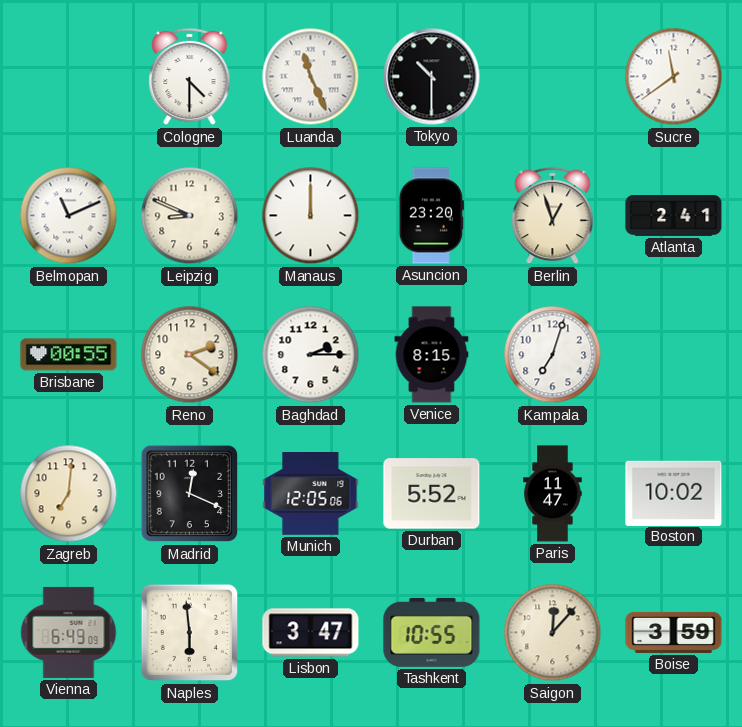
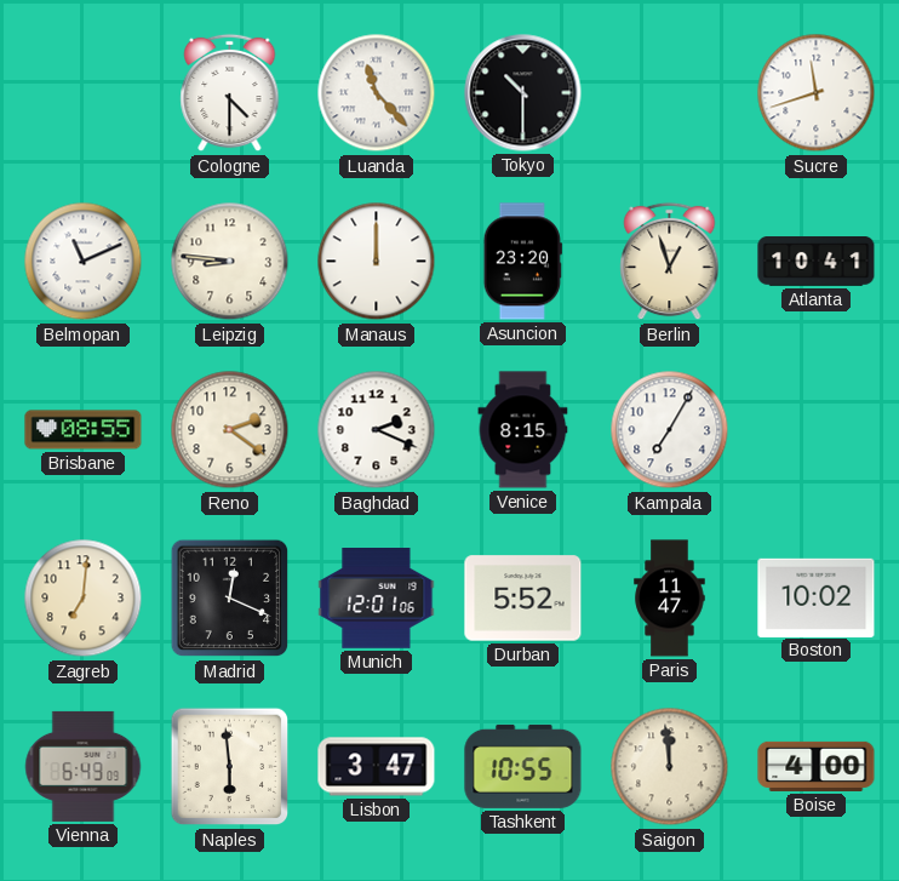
Luanda: 11:26 -> 11:23 (377, 93)
Sucre: 11:39 -> 11:42 (817, 93)
Leipzig: 8:49 -> 8:46 (230, 262)
Atlanta: 2:41 -> 10:41 (817, 262)
Brisbane: 00:55 -> 08:55 (84, 430)
Baghdad: 2:15 -> 2:19 (377, 430)
Kampala: 7:03 -> 7:05 (670, 430)
Munich: 12:05 -> 12:01 (377, 599)
Saigon: 12:07 -> 11:59 (670, 767)
Boise: 3:59 -> 4:00 (817, 766)
